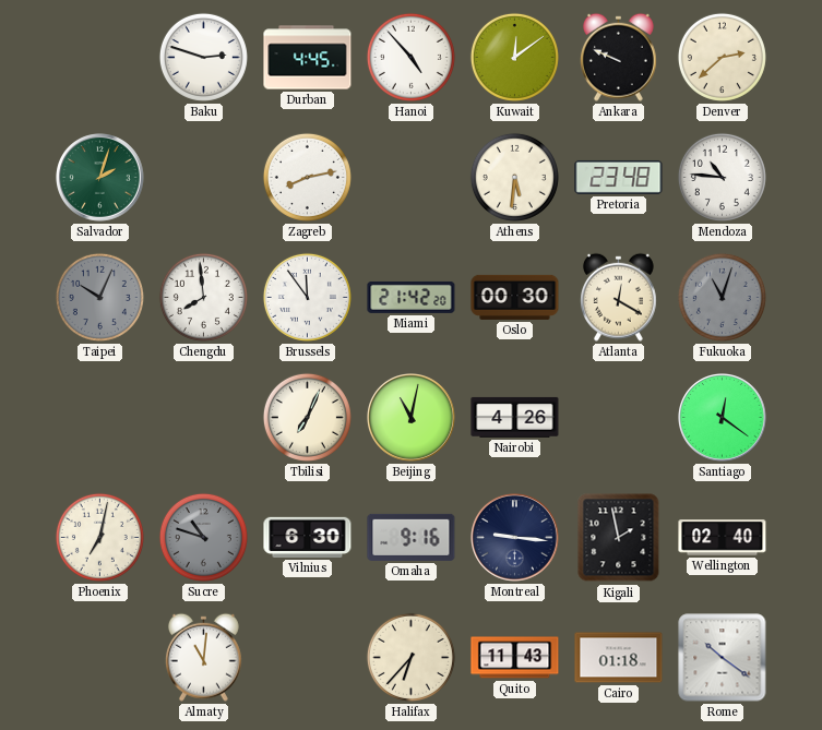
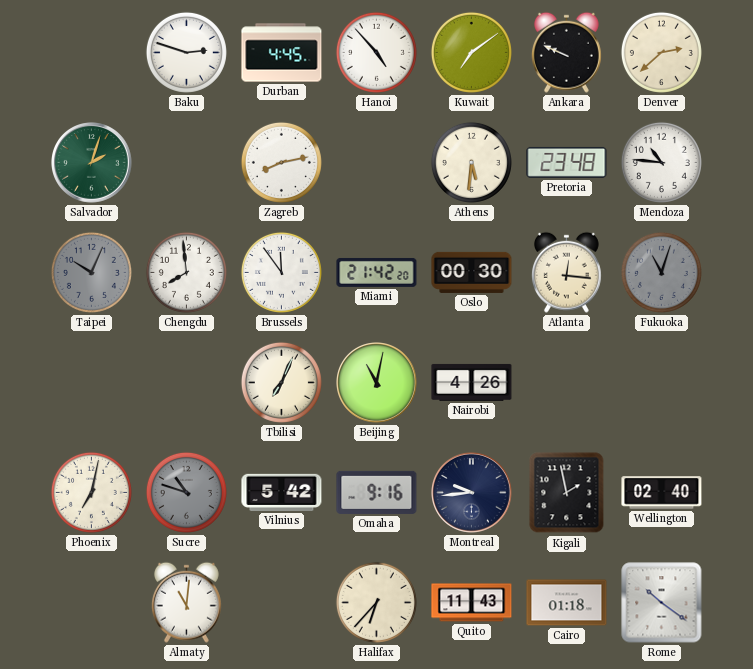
Kuwait: 12:09 -> 7:09 (471, 52)
Atlanta: 12:20 -> 12:16 (566, 272)
Santiago: 12:21 -> none (723, 418)
Vilnius: 6:30 -> 5:42 (282, 492)
Montreal: 9:16 -> 9:44 (472, 493)
